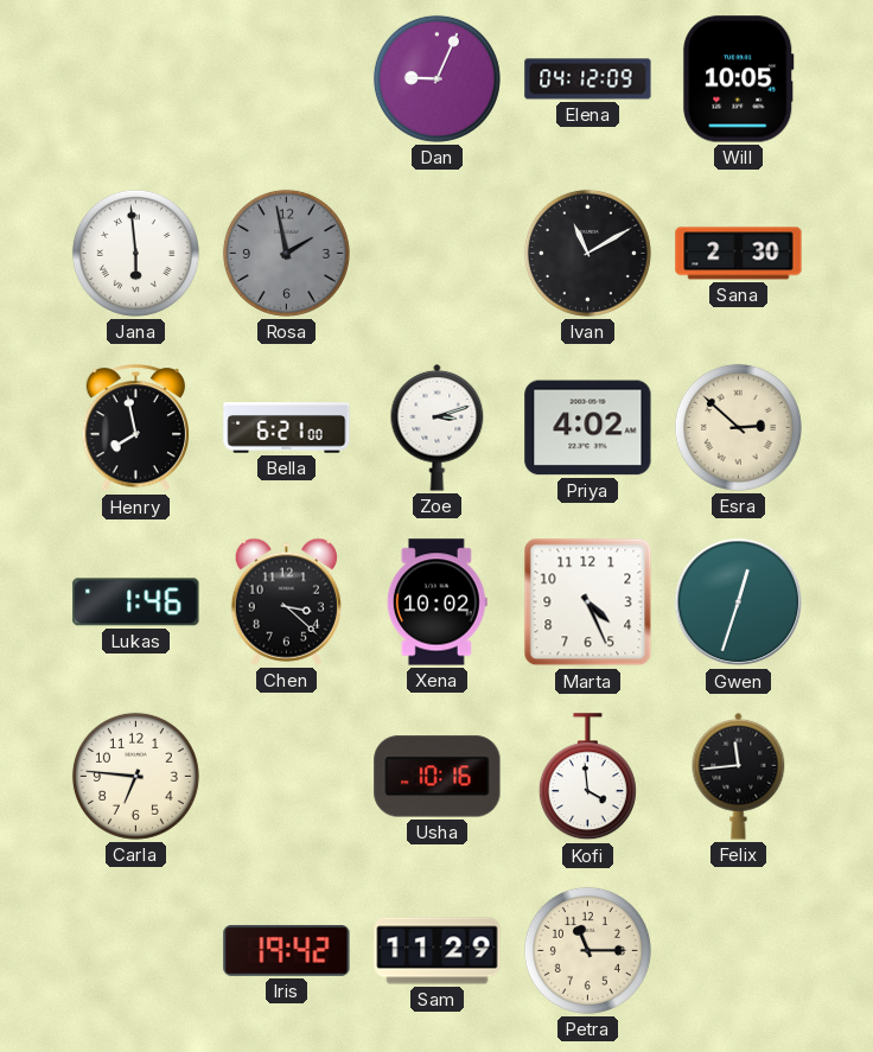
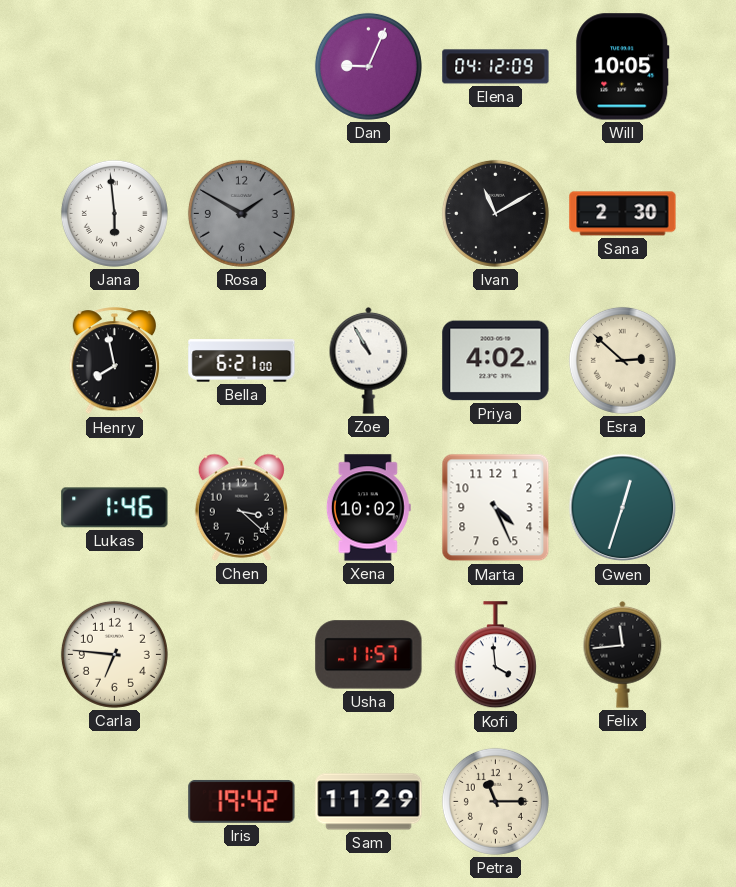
Rosa: 1:58 -> 1:50 (241, 213)
Zoe: 3:12 -> 10:55 (369, 360)
Usha: 10:16 -> 11:57 (369, 655)
